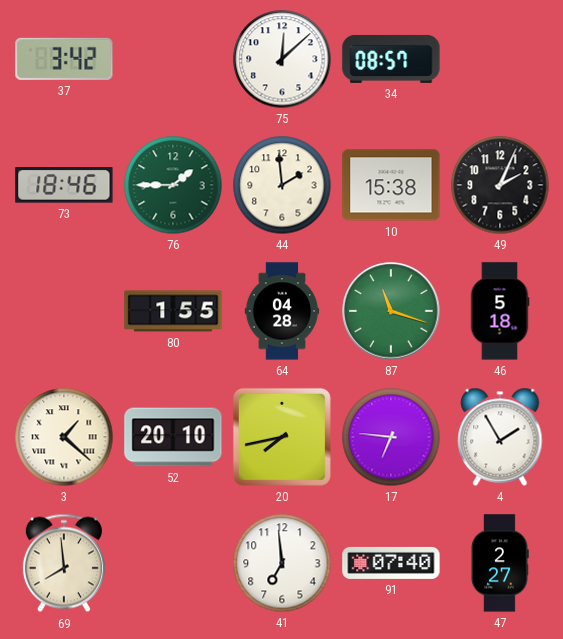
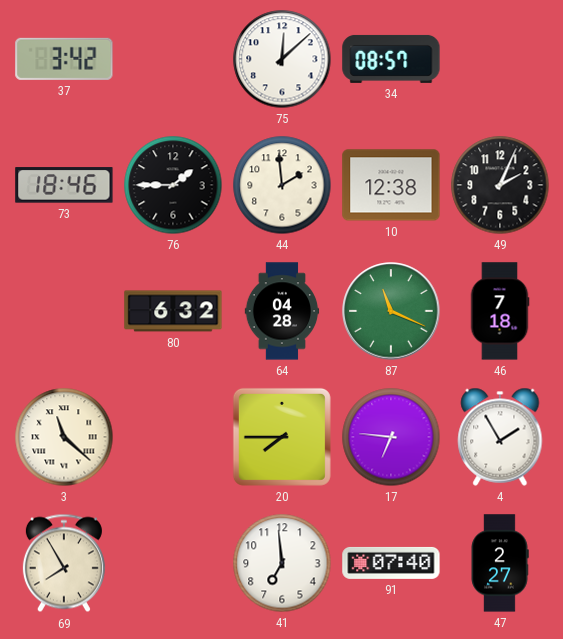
76 dial: green -> black (173, 185)
10: 15:38 -> 12:38 (391, 185)
80: 1:55 -> 6:32 (173, 311)
87: 11:18 -> 11:19 (391, 311)
46: 5:18 -> 7:18 (500, 311)
3: 1:22 -> 11:22 (64, 437)
52: 20:10 -> none (173, 437)
20: 7:43 -> 7:45 (282, 437)
69: 7:59 -> 7:55 (64, 563)
